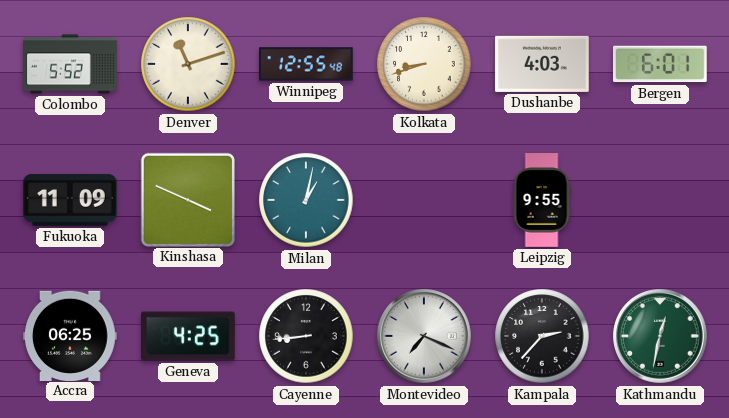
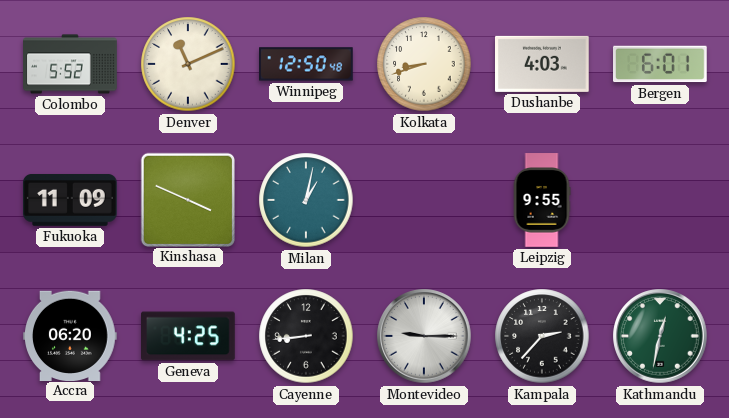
Denver: 11:12 -> 11:11 (188, 64)
Winnipeg: 12:55 -> 12:50 (307, 64)
Accra: 06:25 -> 06:20 (71, 335)
Montevideo: 7:19 -> 9:15 (424, 336)
